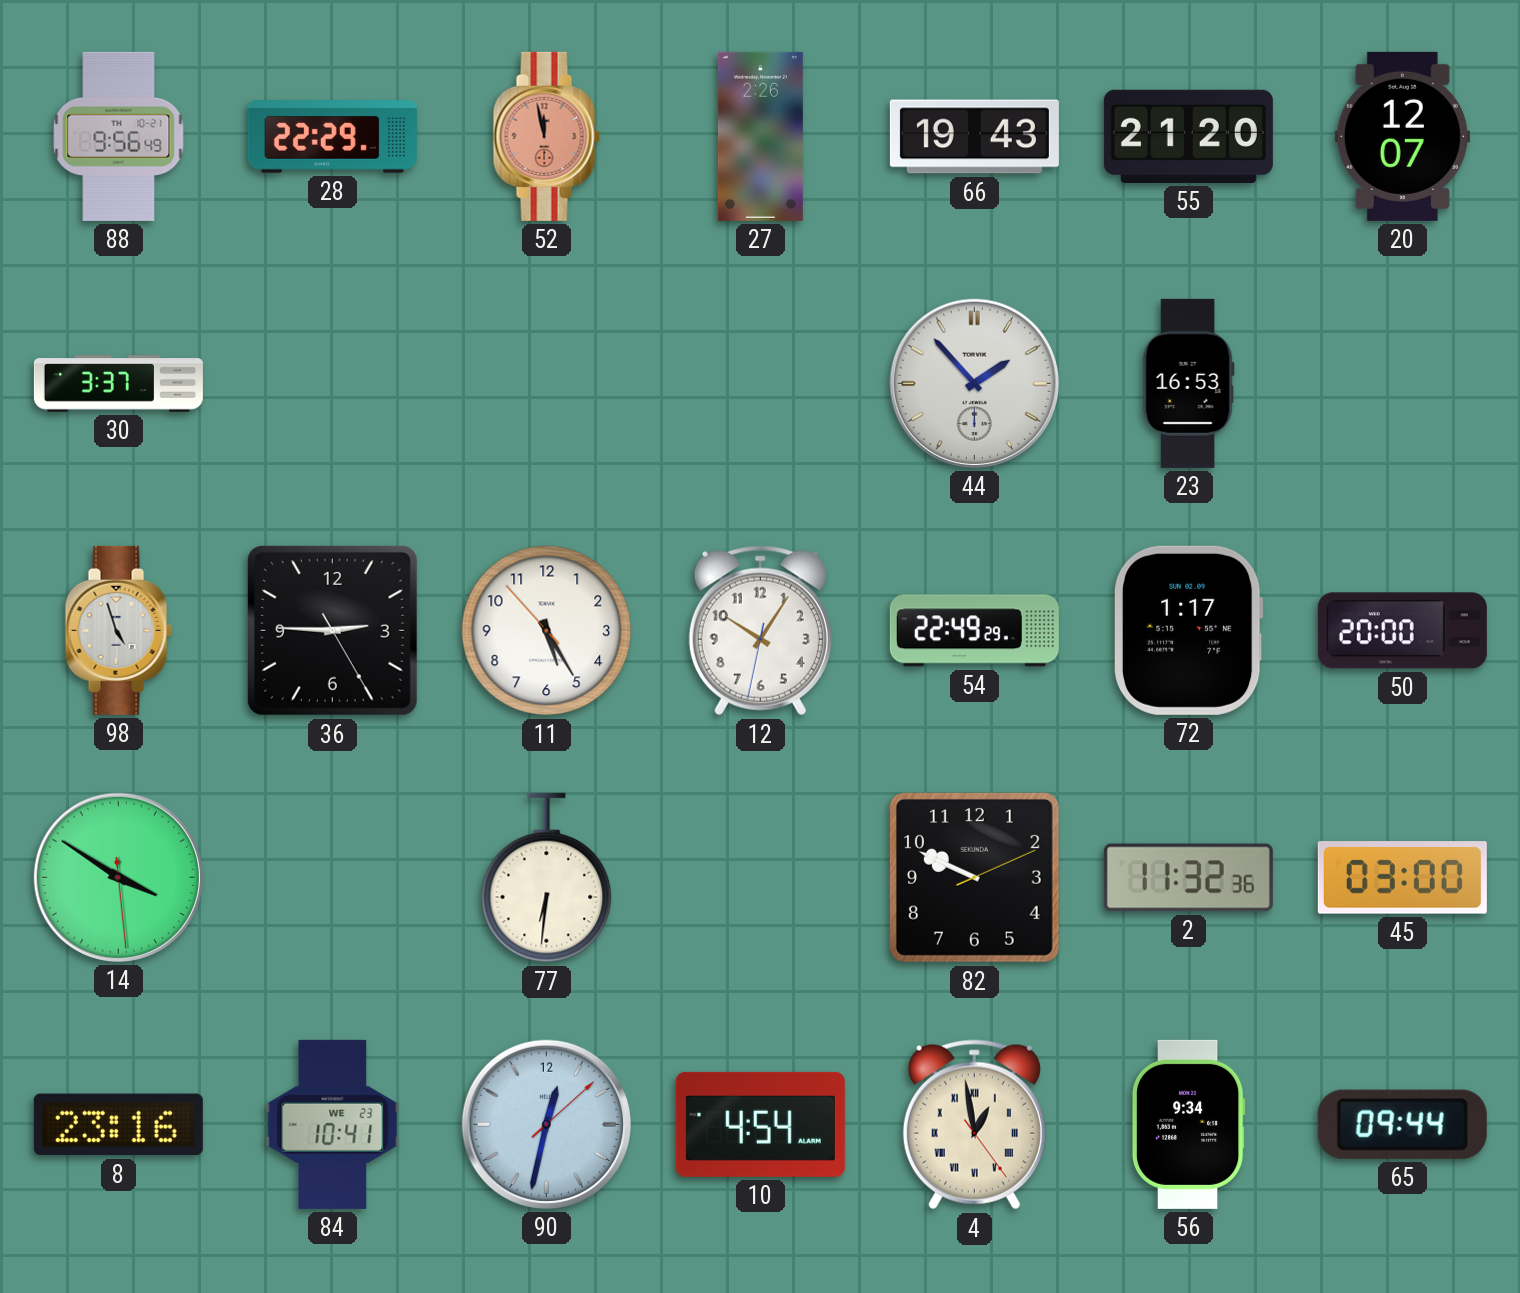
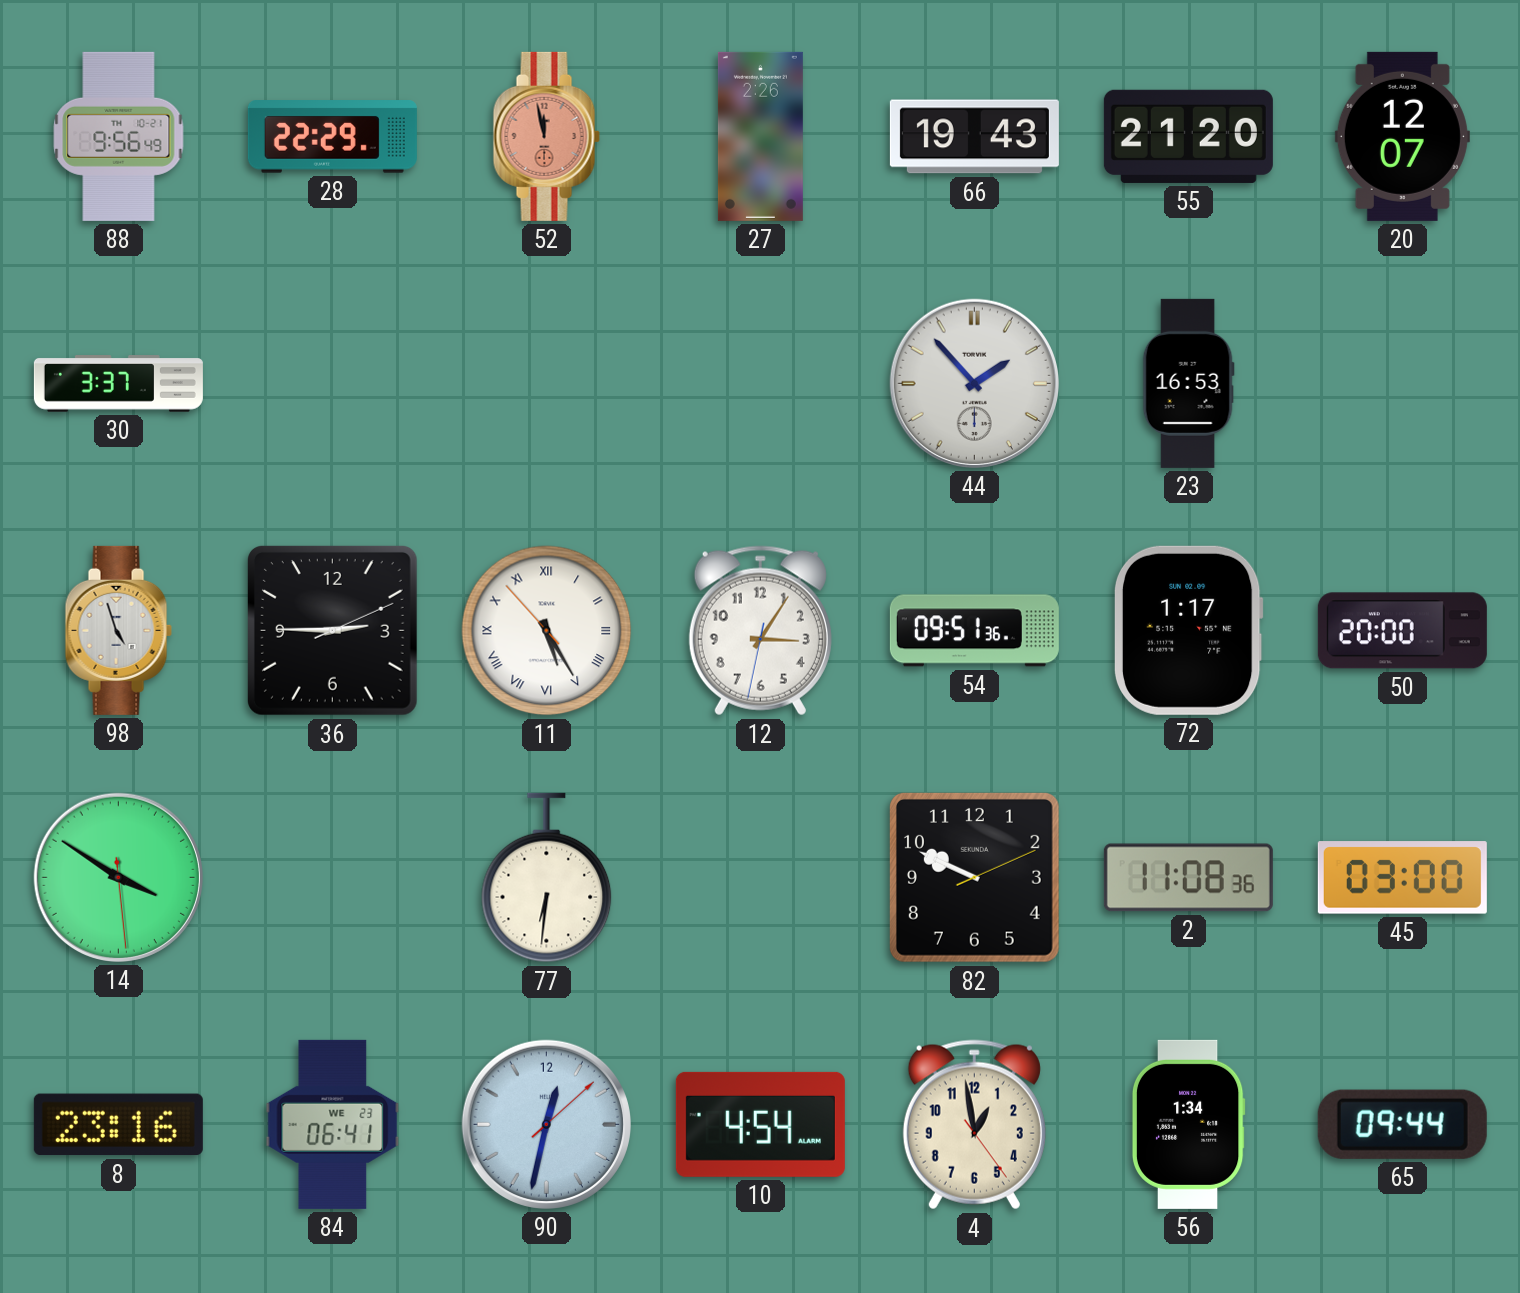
36: 2:45:25 -> 2:45:11 (332, 630)
11 numerals: Arabic -> Roman (547, 631)
12: 10:05 -> 3:05 (760, 631)
54: 22:49 -> 09:51 (974, 631)
2: 11:32 -> 11:08 (1188, 878)
84: 10:41 -> 06:41 (333, 1124)
4 numerals: Roman -> Arabic (974, 1125)
56: 9:34 -> 1:34 (1188, 1124)
